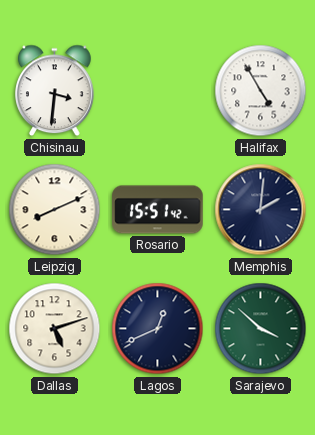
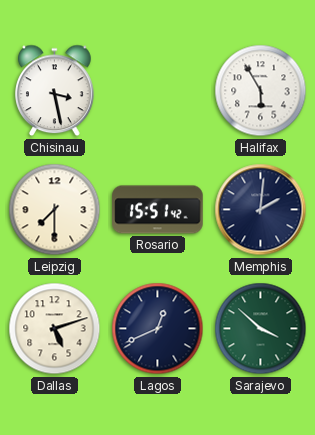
Chisinau: 3:31 -> 3:28 (55, 91)
Halifax: 4:55 -> 5:55 (261, 91)
Leipzig: 8:11 -> 7:30 (55, 210)
